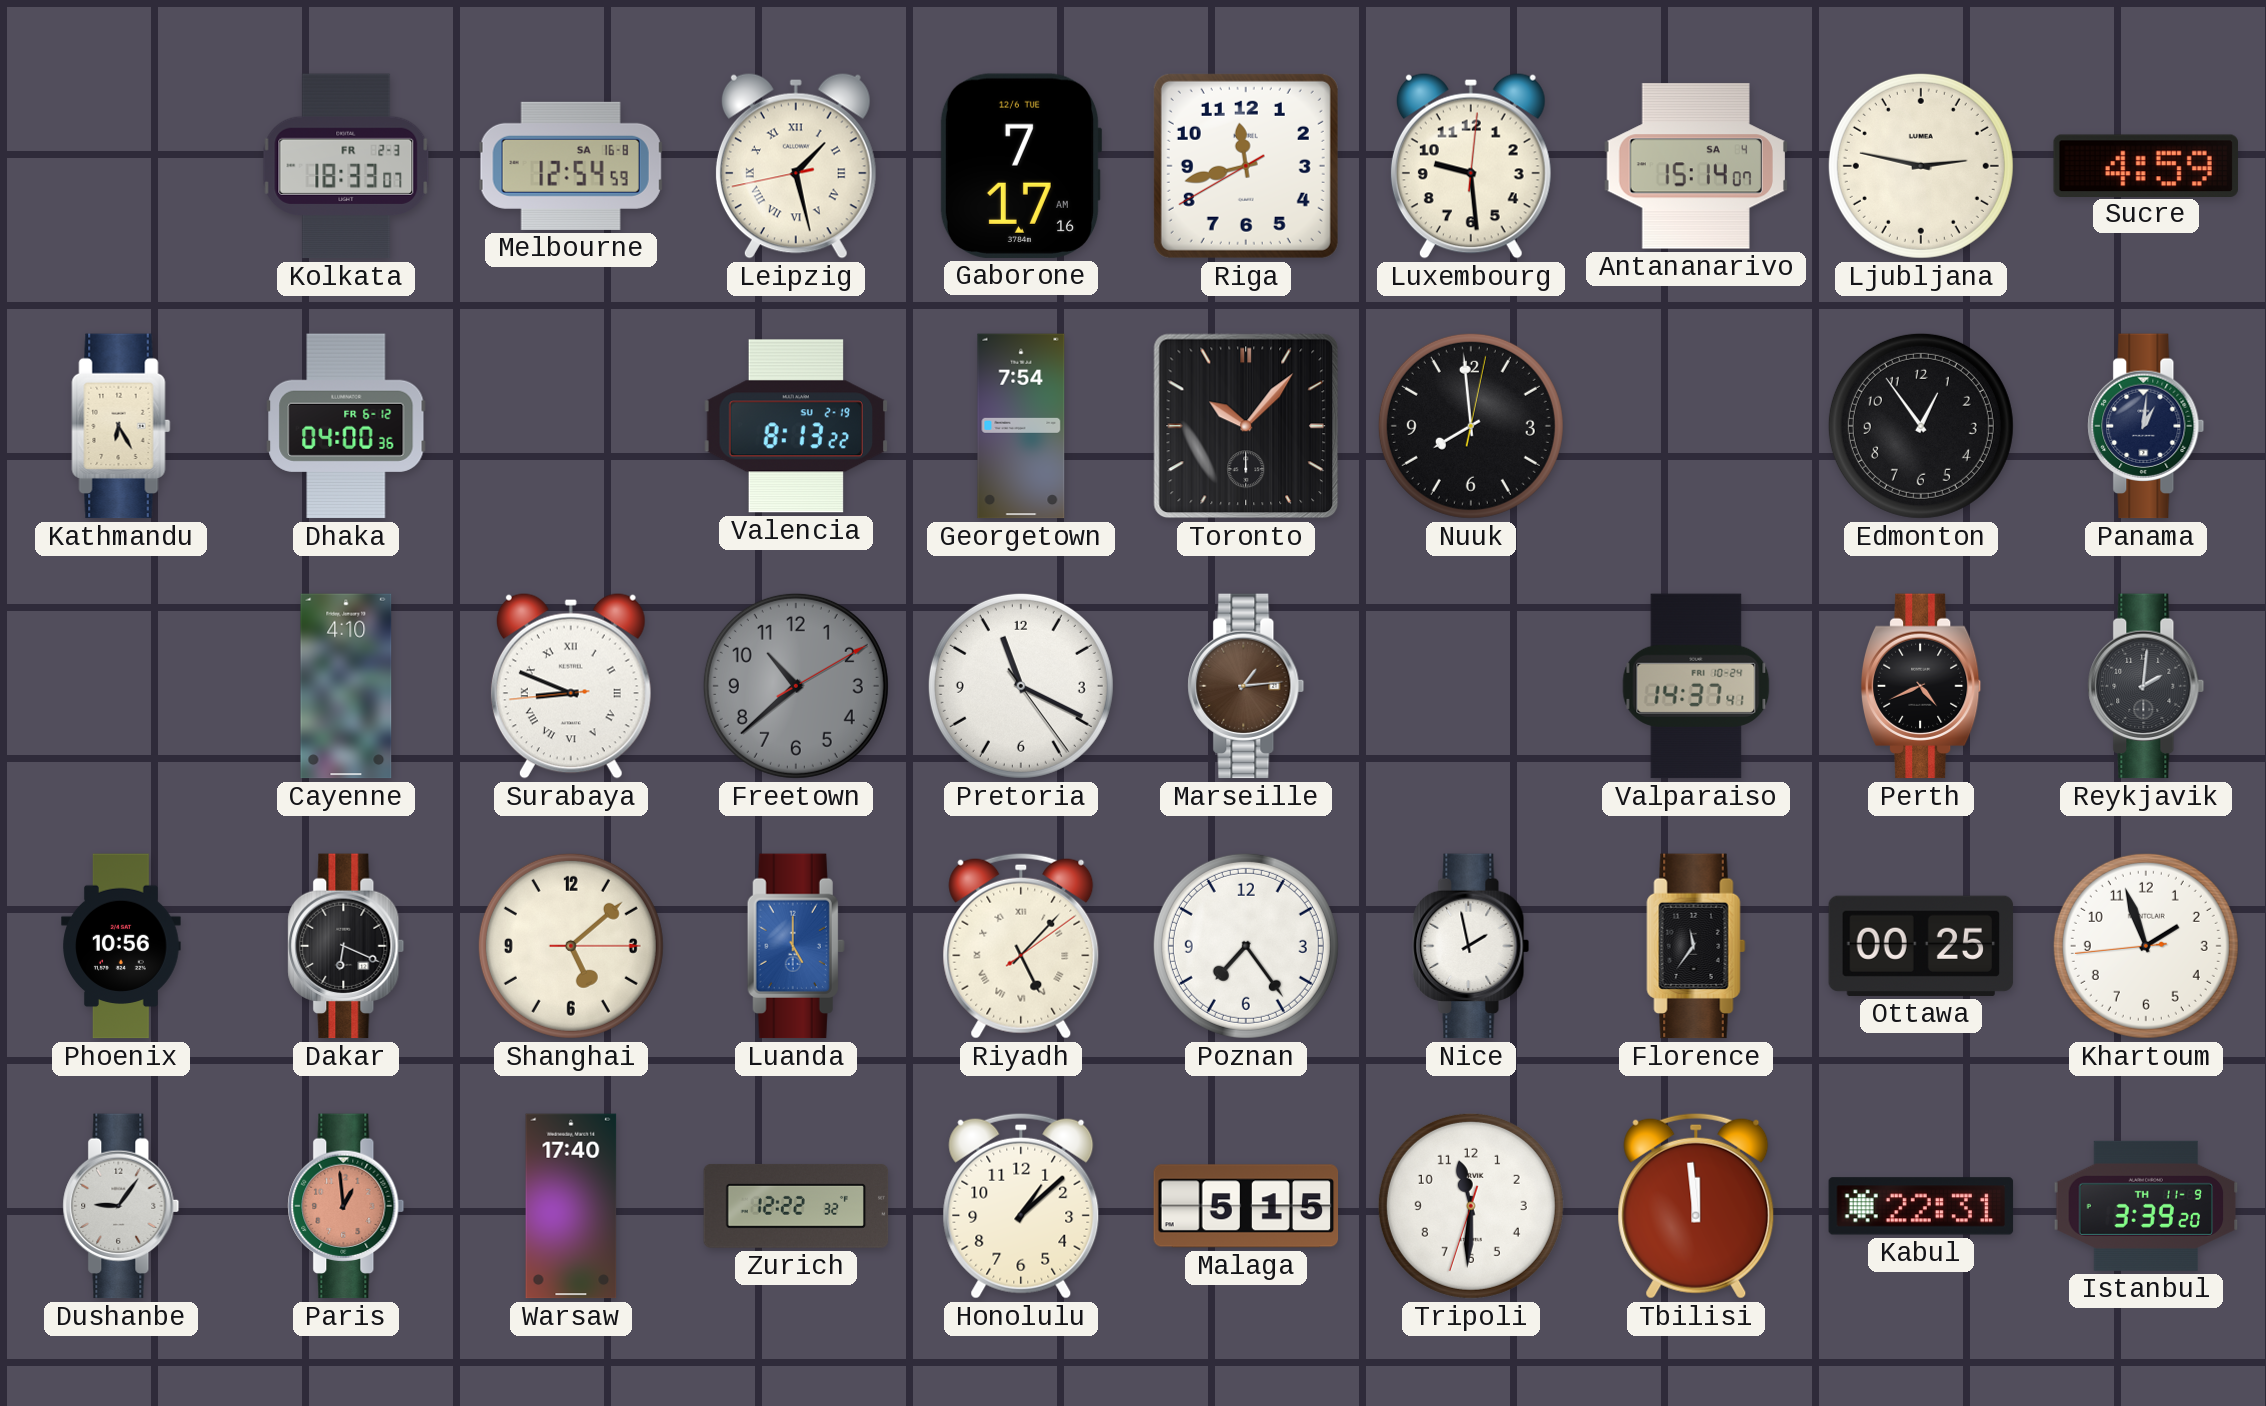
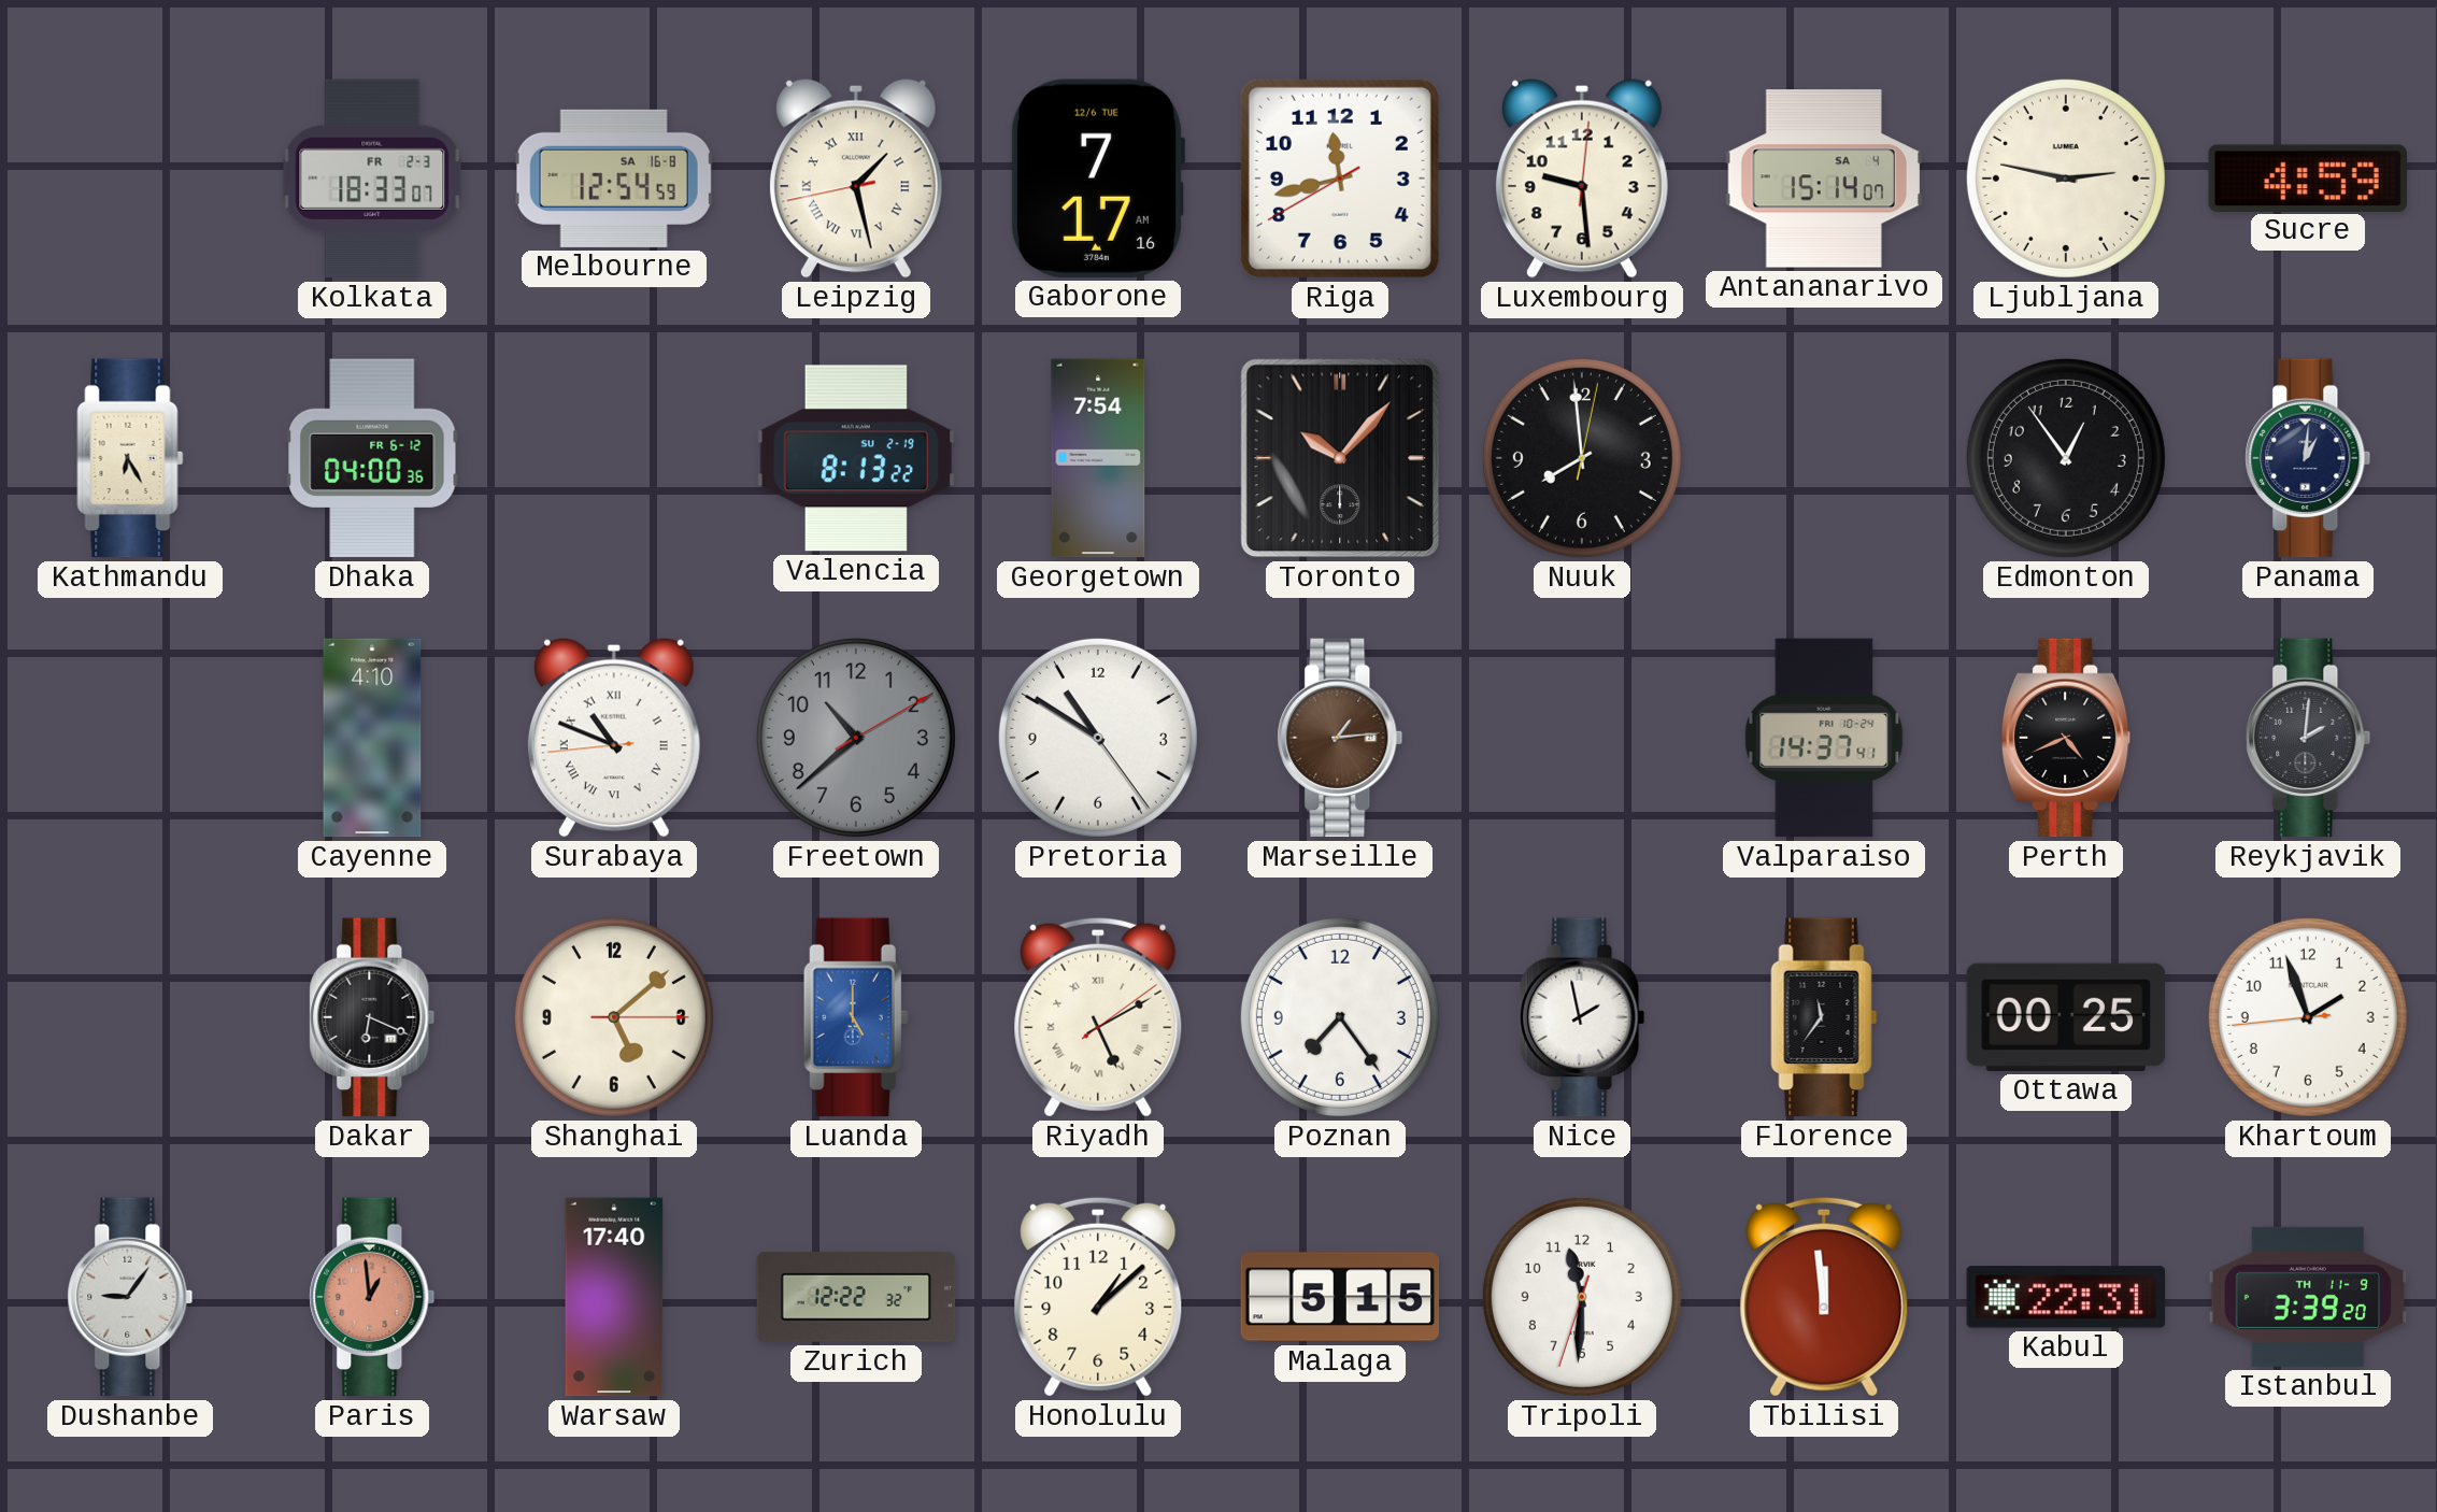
Surabaya: 8:48 -> 10:48 (614, 738)
Pretoria: 11:19 -> 10:50 (1098, 738)
Phoenix: 10:56 -> none (121, 946)
Riyadh: 5:07 -> 5:10 (1098, 1017)
